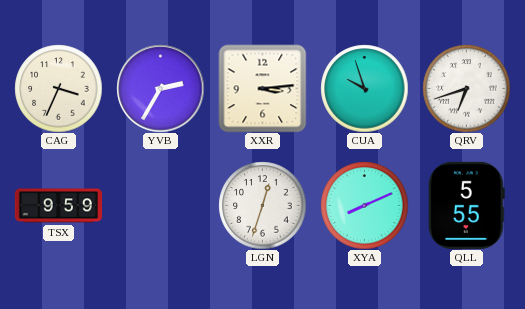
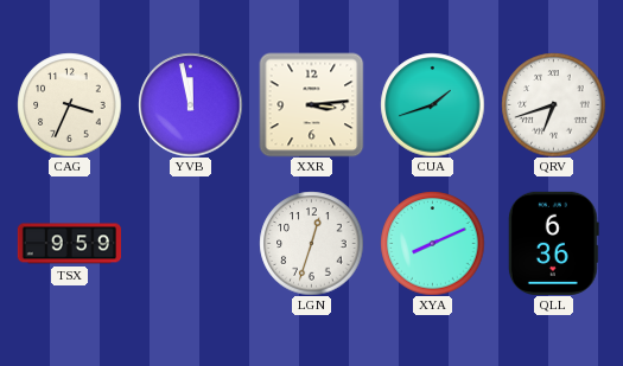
YVB: 2:35 -> 11:58 (190, 104)
CUA: 9:57 -> 1:42 (432, 104)
QLL: 5:55 -> 6:36 (553, 243)
